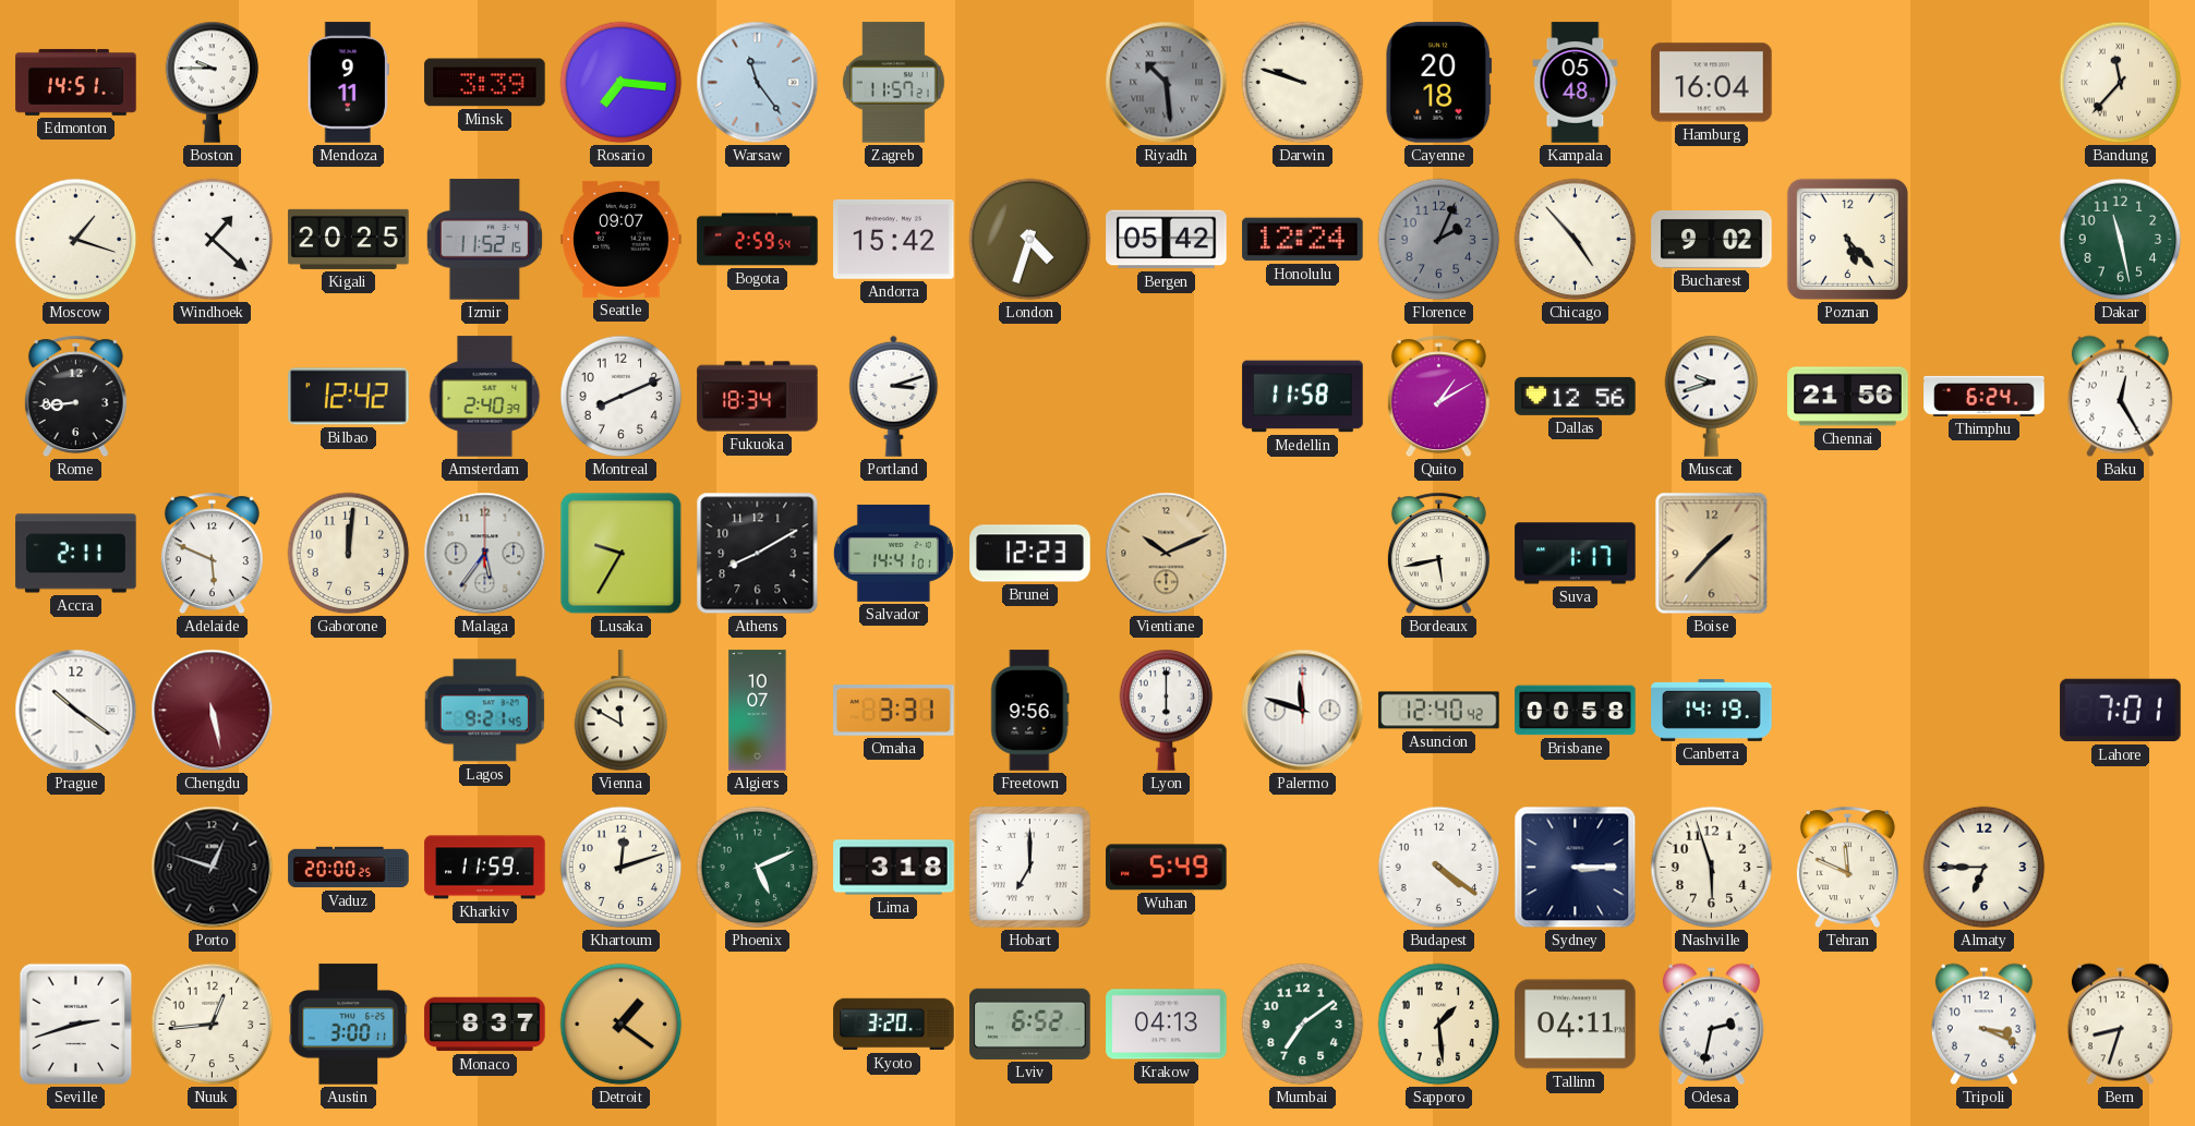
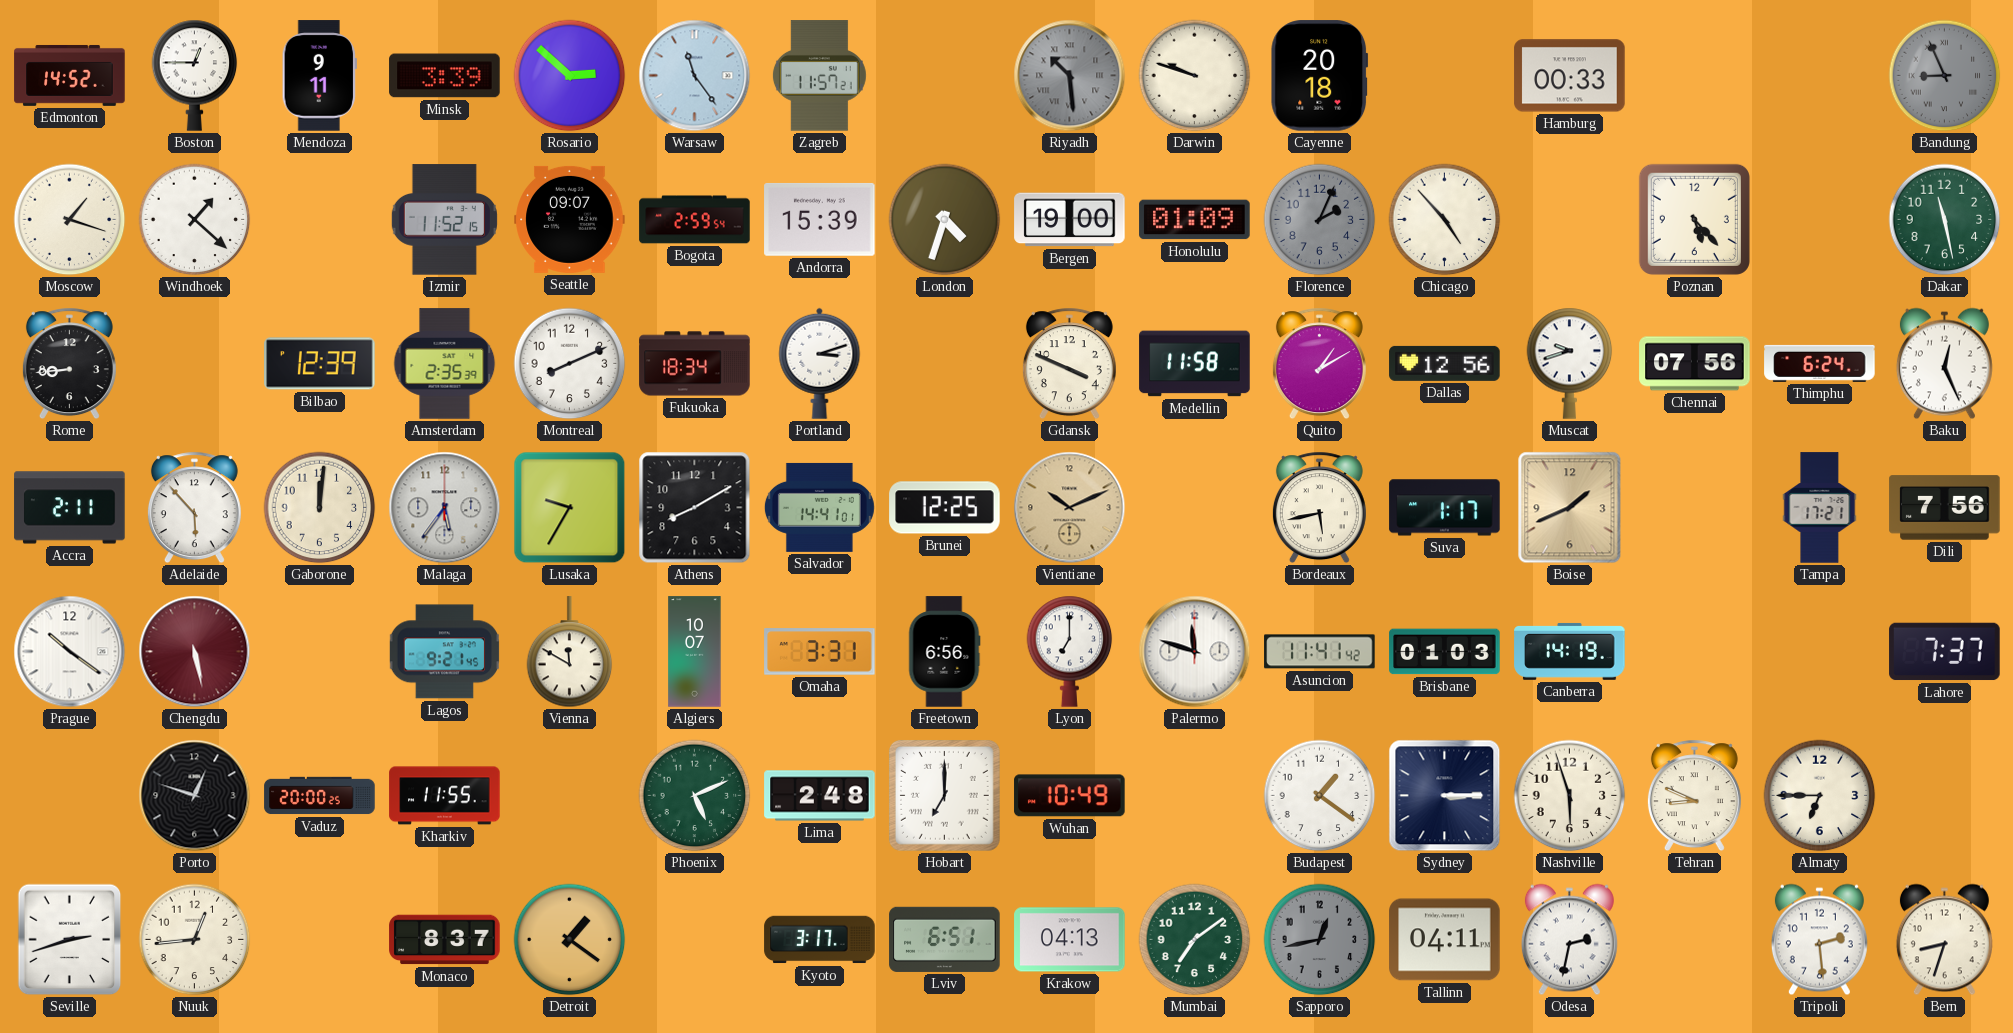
Edmonton: 14:51 -> 14:52 (70, 75)
Boston: 9:45 -> 12:45 (195, 75)
Rosario: 7:16 -> 2:52 (570, 76)
Kampala: 05:48 -> none (1576, 83)
Hamburg: 16:04 -> 00:33 (1570, 76)
Bandung: 11:37 -> 8:56 (1945, 76)
Bandung dial: cream -> grey (1945, 76)
Kigali: 20:25 -> none (349, 239)
Andorra: 15:42 -> 15:39 (820, 219)
Bergen: 05:42 -> 19:00 (1070, 220)
Honolulu: 12:24 -> 01:09 (1195, 220)
Bucharest: 9:02 -> none (1712, 240)
Bilbao: 12:42 -> 12:39 (320, 364)
Amsterdam: 2:40 -> 2:35 (445, 364)
Gdansk: none -> 3:49 (1069, 364)
Chennai: 21:56 -> 07:56 (1695, 364)
Baku: 12:25 -> 12:26 (1944, 364)
Adelaide: 5:49 -> 5:53 (194, 508)
Brunei: 12:23 -> 12:25 (945, 508)
Boise: 1:37 -> 1:41 (1570, 508)
Tampa: none -> 17:21 (1820, 508)
Dili: none -> 7:56 (1945, 508)
Freetown: 9:56 -> 6:56 (945, 652)
Lyon: 6:00 -> 7:00 (1070, 651)
Asuncion: 12:40 -> 11:41 (1320, 652)
Brisbane: 00:58 -> 01:03 (1445, 652)
Lahore: 7:01 -> 7:37 (1945, 652)
Kharkiv: 11:59 -> 11:55 (445, 796)
Khartoum: 12:12 -> none (622, 868)
Lima: 3:18 -> 2:48 (820, 796)
Wuhan: 5:49 -> 10:49 (1070, 796)
Budapest: 4:21 -> 1:21 (1320, 796)
Tehran: 11:49 -> 8:49 (1694, 796)
Austin: 3:00 -> none (349, 1025)
Kyoto: 3:20 -> 3:17 (820, 940)
Lviv: 6:52 -> 6:51 (945, 939)
Sapporo: 1:29 -> 12:43 (1320, 940)
Sapporo dial: cream -> grey (1320, 940)
Tripoli: 3:19 -> 2:29 (1819, 940)
